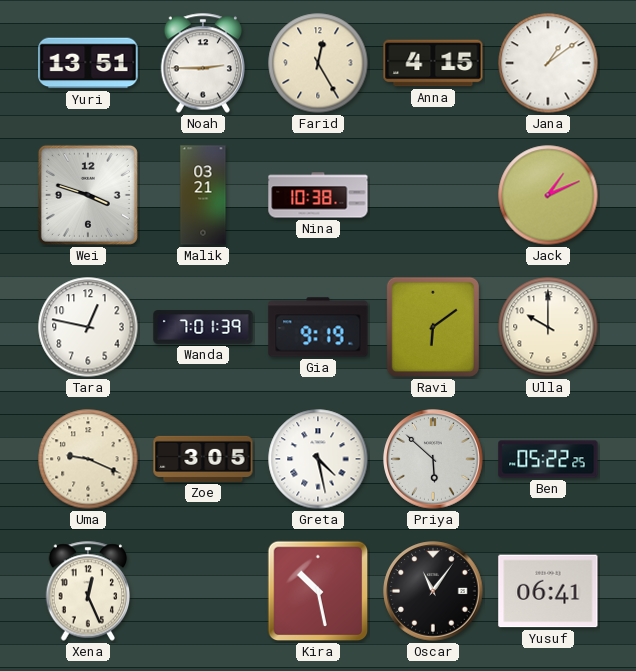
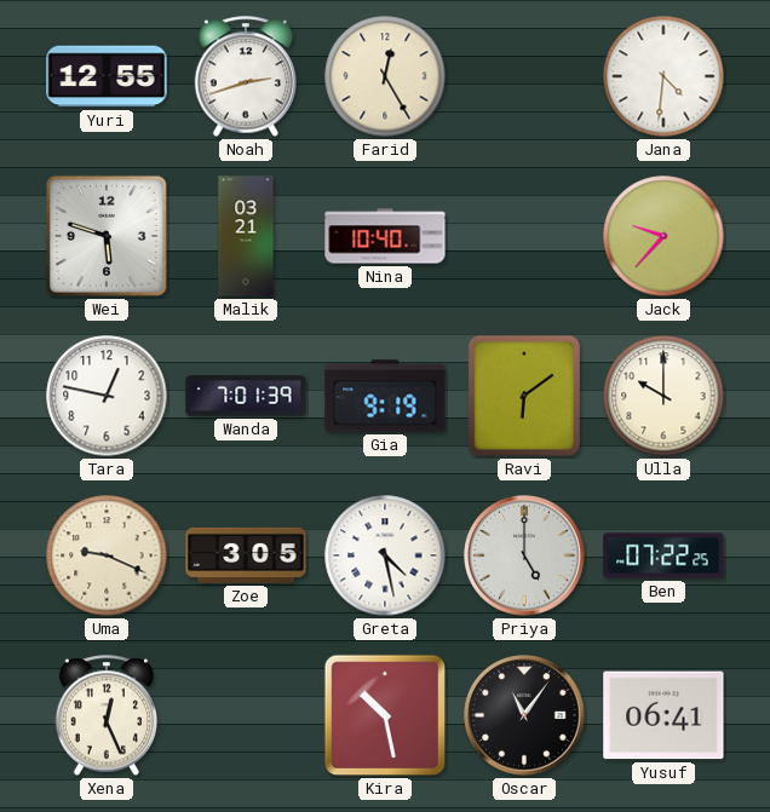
Yuri: 13:51 -> 12:55 (107, 76)
Noah: 2:45 -> 2:42 (246, 76)
Anna: 4:15 -> none (433, 63)
Jana: 1:09 -> 4:31 (663, 76)
Wei: 3:48 -> 5:48 (107, 236)
Nina: 10:38 -> 10:40 (385, 236)
Jack: 1:11 -> 9:37 (663, 236)
Priya: 5:52 -> 5:00 (524, 555)
Ben: 05:22 -> 07:22 (663, 555)
